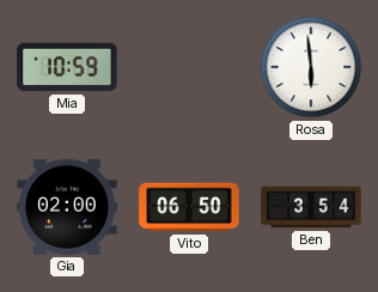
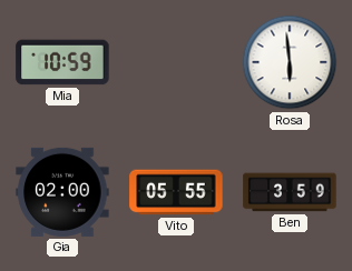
Vito: 06:50 -> 05:55 (176, 192)
Ben: 3:54 -> 3:59 (290, 192)
